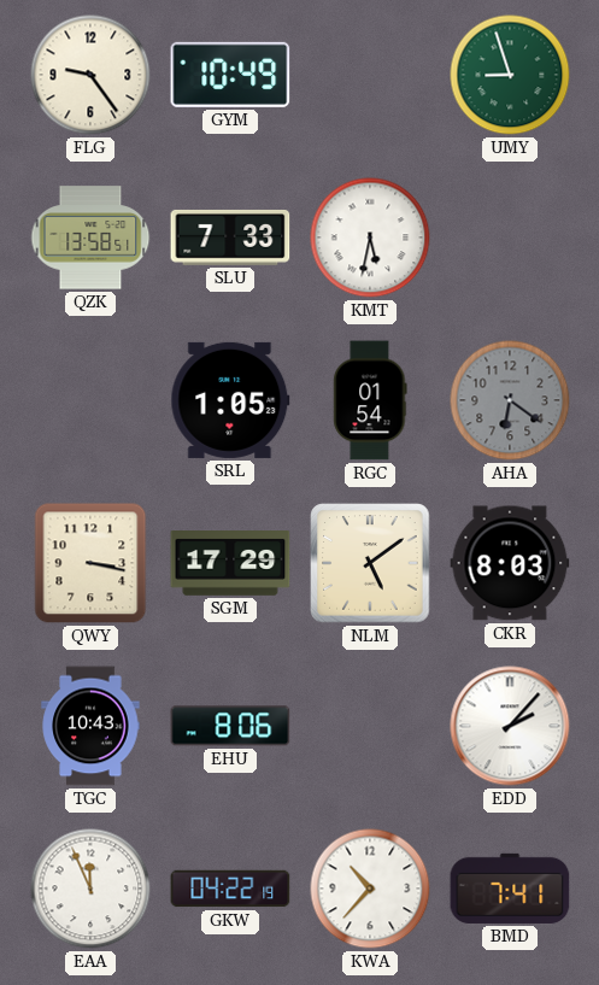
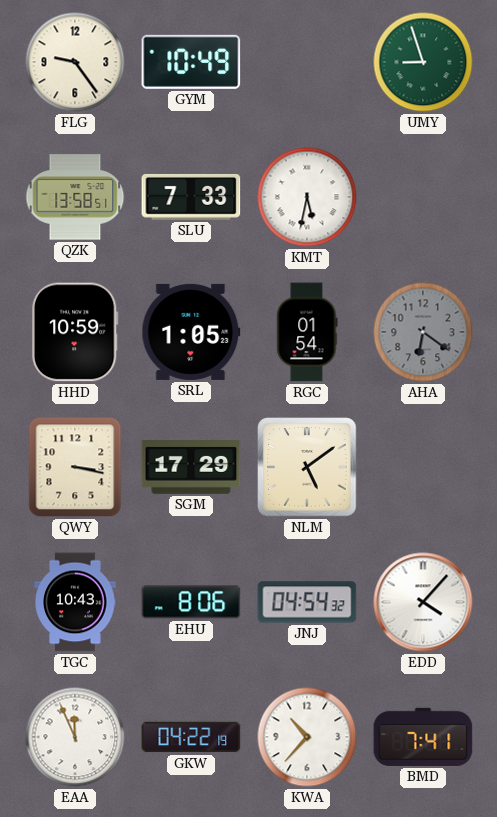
HHD: none -> 10:59 (76, 332)
CKR: 8:03 -> none (510, 563)
JNJ: none -> 04:54 (307, 602)
EDD: 2:07 -> 4:07 (423, 602)
